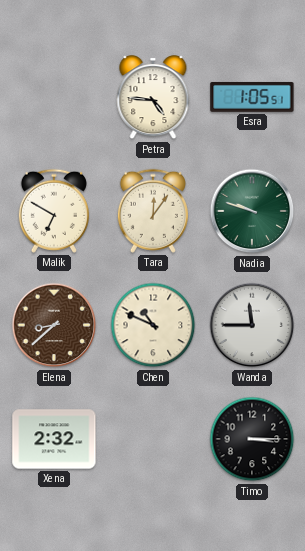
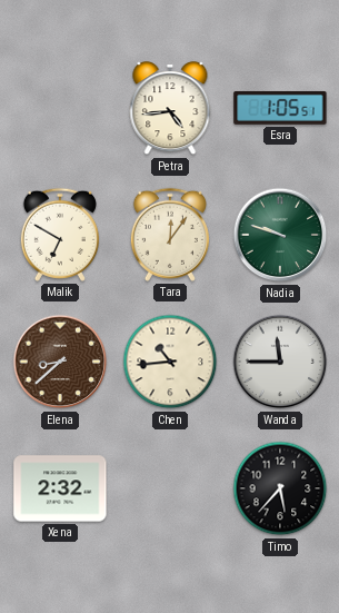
Petra: 4:46 -> 4:44 (170, 109)
Chen: 10:49 -> 10:44 (170, 362)
Timo: 3:15 -> 5:37 (280, 488)
